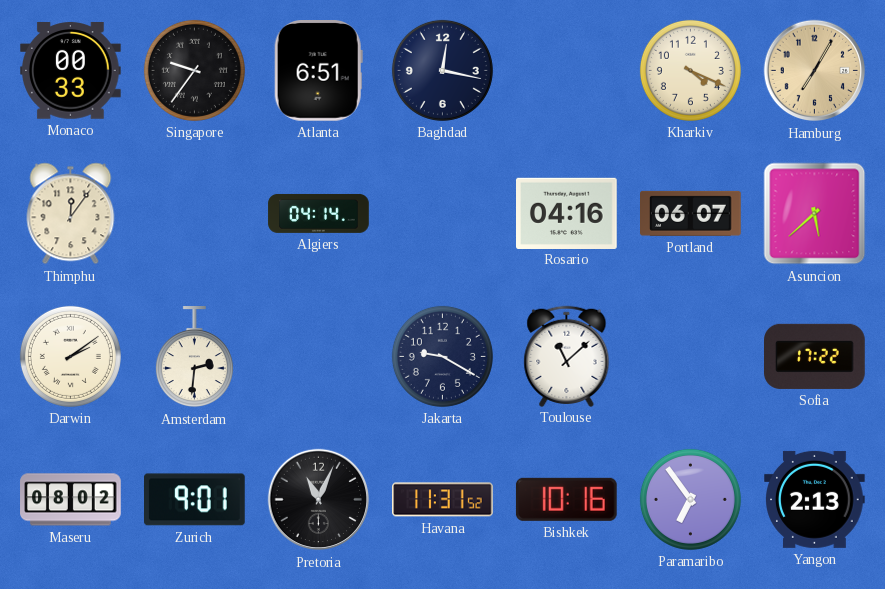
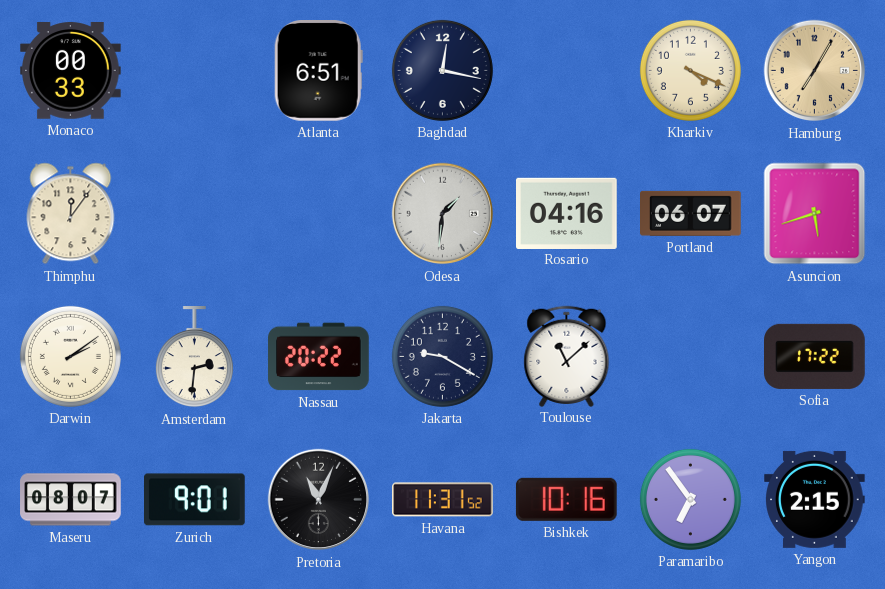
Singapore: 9:36 -> none (194, 70)
Algiers: 04:14 -> none (319, 213)
Odesa: none -> 1:31 (443, 214)
Asuncion: 5:38 -> 5:42 (815, 214)
Nassau: none -> 20:22 (319, 357)
Maseru: 08:02 -> 08:07 (71, 500)
Yangon: 2:13 -> 2:15 (815, 499)
